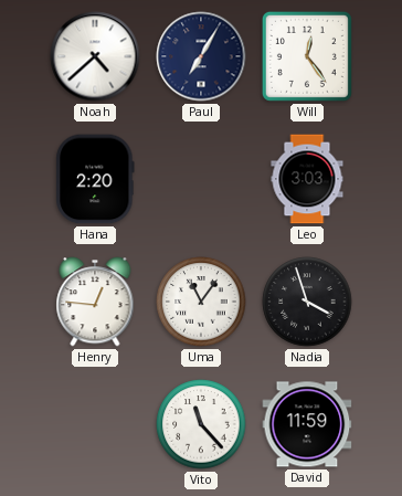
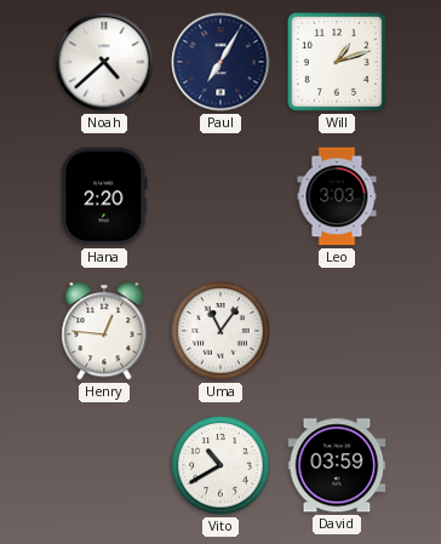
Will: 12:24 -> 1:12 (337, 62)
Nadia: 3:57 -> none (307, 302)
Vito: 11:23 -> 10:40 (220, 465)
David: 11:59 -> 03:59 (337, 465)
